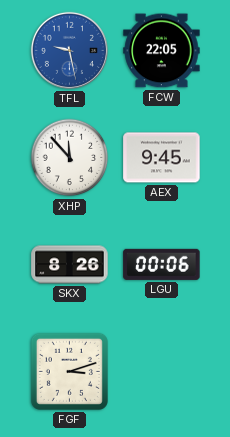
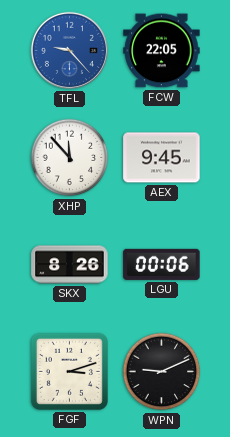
TFL: 9:28 -> 9:23 (69, 50)
WPN: none -> 9:11 (162, 372)
